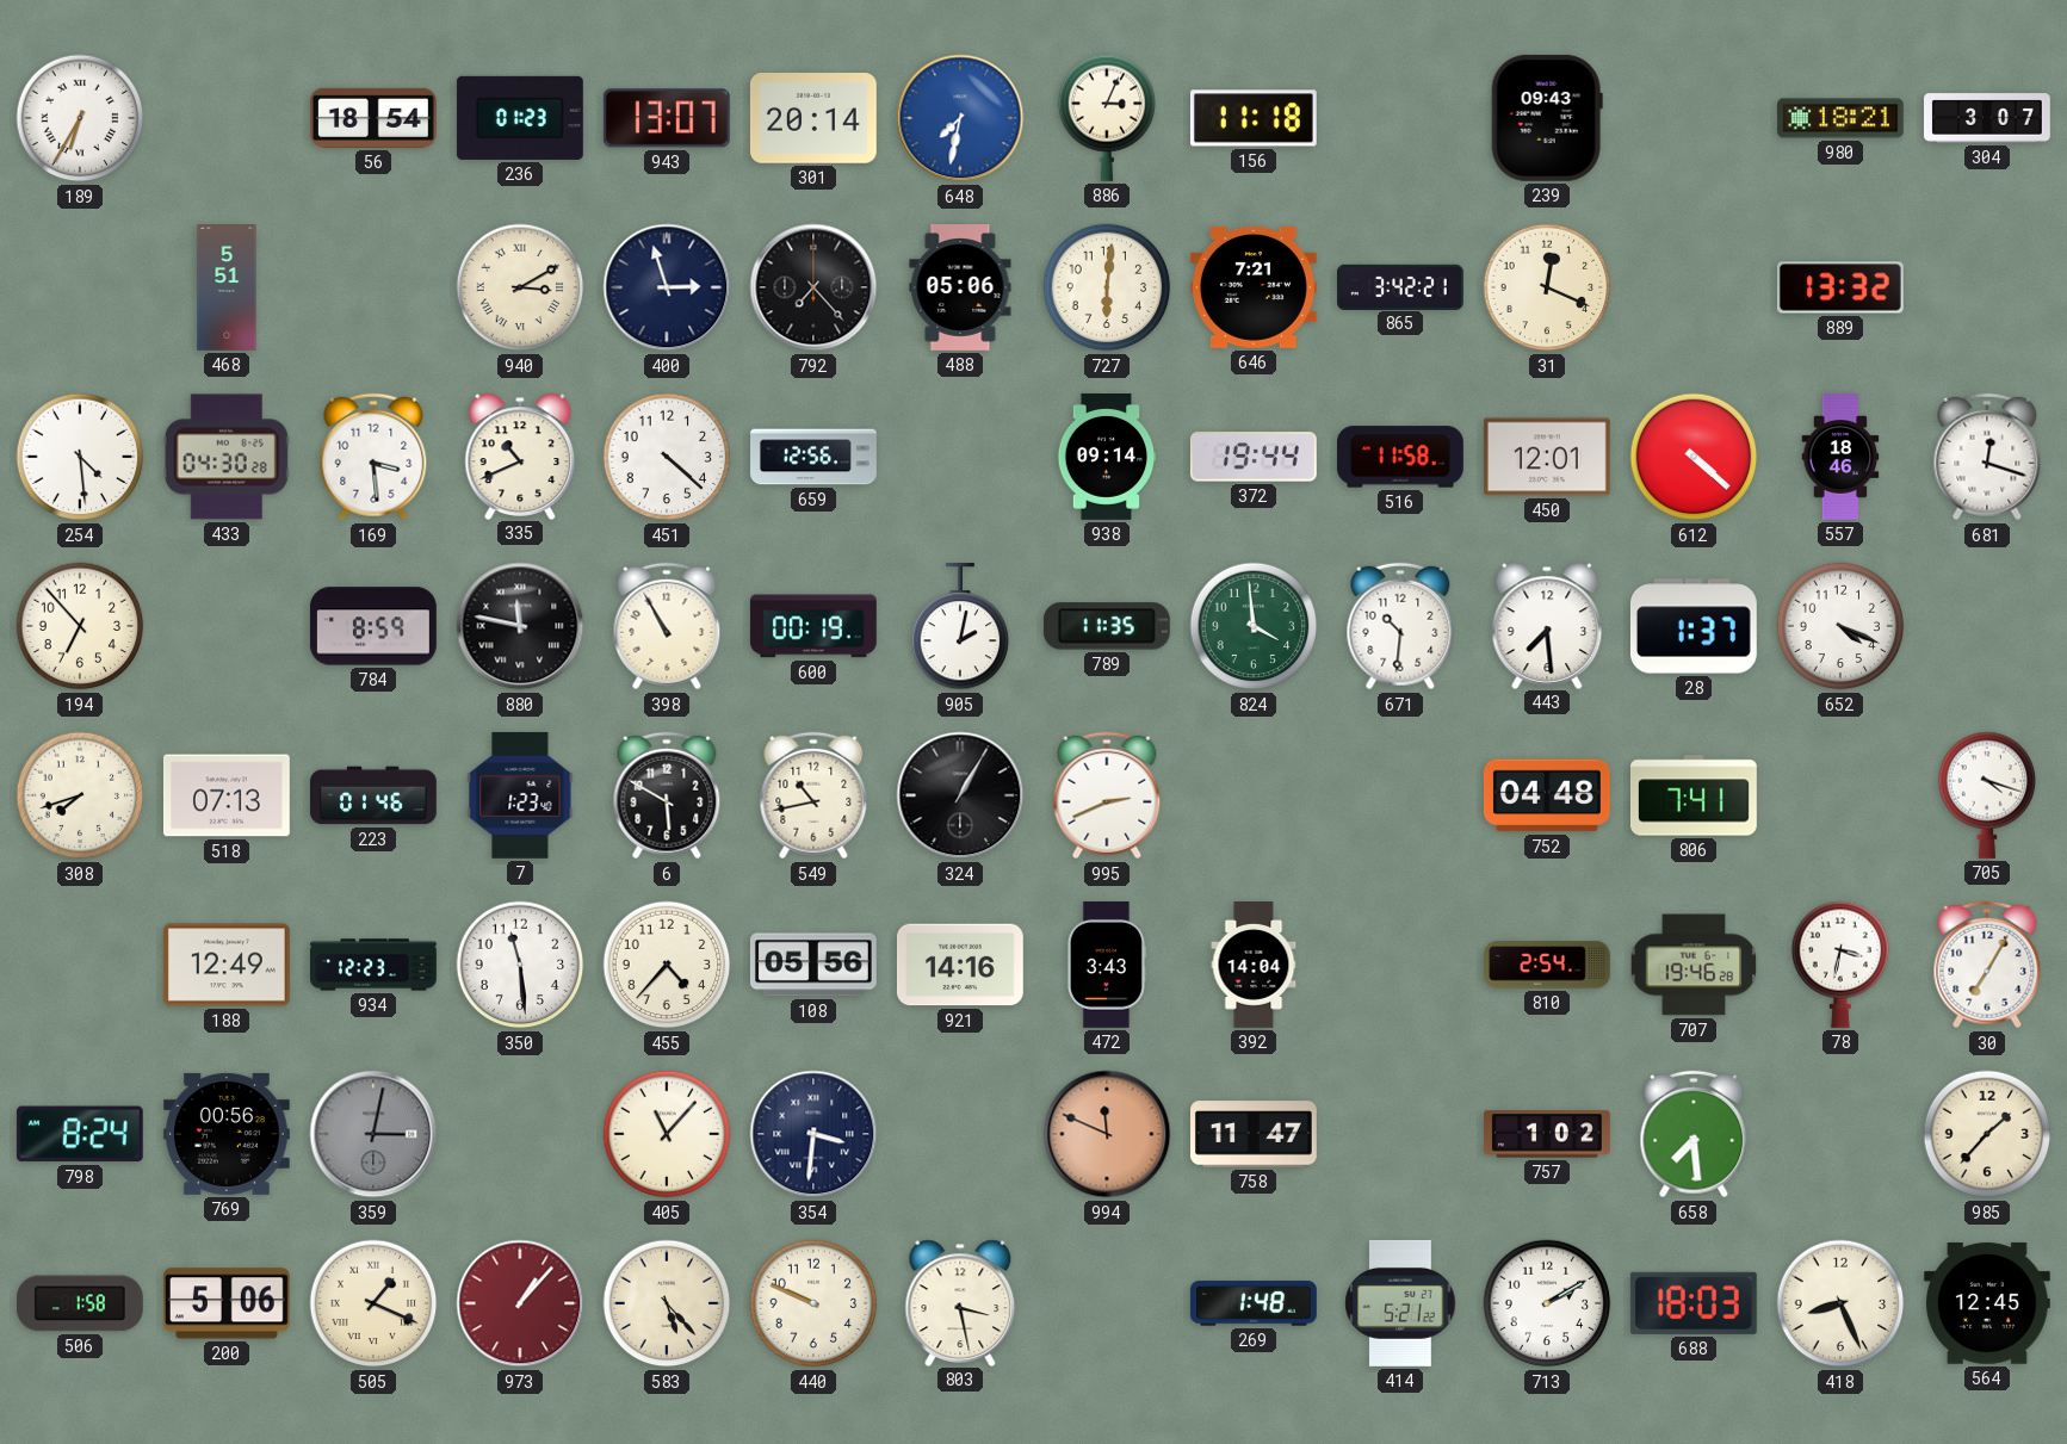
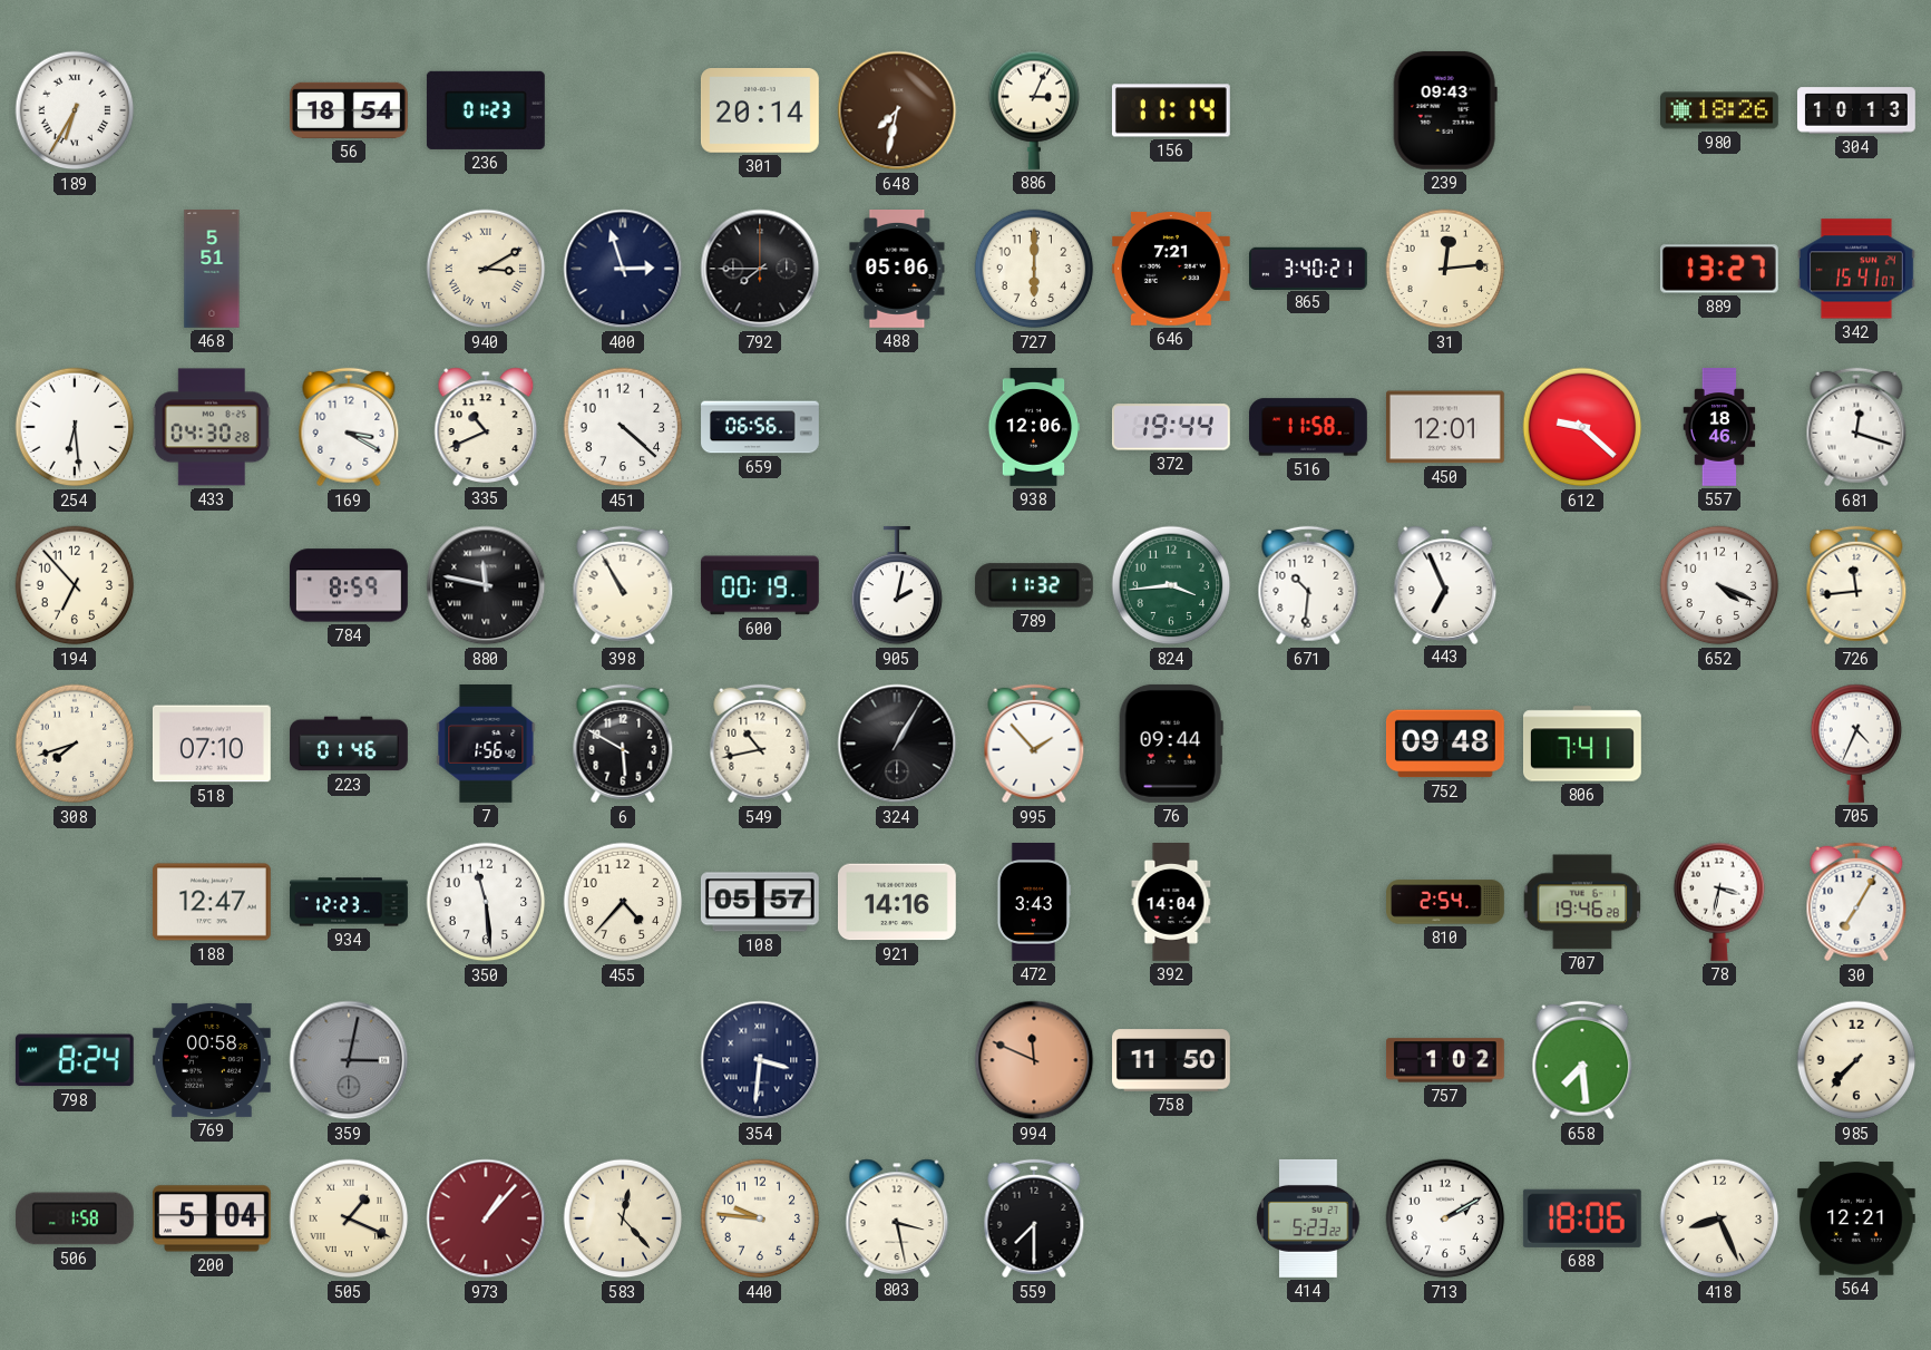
943: 13:07 -> none (667, 118)
648 dial: blue -> brown (897, 110)
156: 11:18 -> 11:14 (1171, 110)
980: 18:21 -> 18:26 (1720, 110)
304: 3:07 -> 10:13 (1857, 110)
792: 7:23 -> 7:45 (760, 269)
727: 6:01 -> 6:00 (1034, 269)
865: 3:42 -> 3:40 (1309, 268)
31: 12:19 -> 12:14 (1445, 269)
889: 13:32 -> 13:27 (1719, 269)
342: none -> 15:41 (1856, 269)
254: 4:29 -> 6:29 (75, 427)
169: 3:29 -> 3:20 (349, 427)
659: 12:56 -> 06:56 (760, 427)
938: 09:14 -> 12:06 (1034, 428)
612: 4:22 -> 9:22 (1582, 427)
789: 11:35 -> 11:32 (1034, 585)
824: 3:59 -> 3:44 (1171, 585)
443: 7:29 -> 6:56 (1445, 584)
28: 1:37 -> none (1694, 626)
726: none -> 11:44 (1856, 585)
518: 07:13 -> 07:10 (212, 744)
7: 1:23 -> 1:56 (486, 744)
995: 2:41 -> 1:53 (1034, 744)
76: none -> 09:44 (1171, 744)
752: 04:48 -> 09:48 (1445, 744)
705: 4:18 -> 4:34 (1856, 744)
188: 12:49 -> 12:47 (212, 902)
108: 05:56 -> 05:57 (760, 902)
769: 00:56 -> 00:58 (212, 1060)
405: 11:07 -> none (667, 1134)
758: 11:47 -> 11:50 (1172, 1060)
985: 1:37 -> 7:37 (1856, 1060)
200: 5:06 -> 5:04 (212, 1218)
583: 5:23 -> 12:23 (623, 1218)
440: 9:49 -> 9:46 (760, 1218)
559: none -> 7:30 (1034, 1218)
269: 1:48 -> none (1254, 1303)
414: 5:21 -> 5:23 (1308, 1218)
688: 18:03 -> 18:06 (1582, 1218)
564: 12:45 -> 12:21 (1856, 1218)
